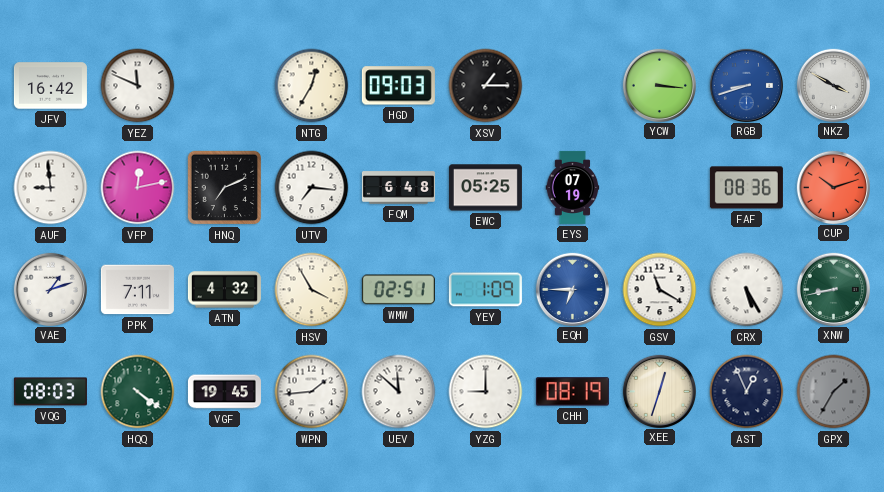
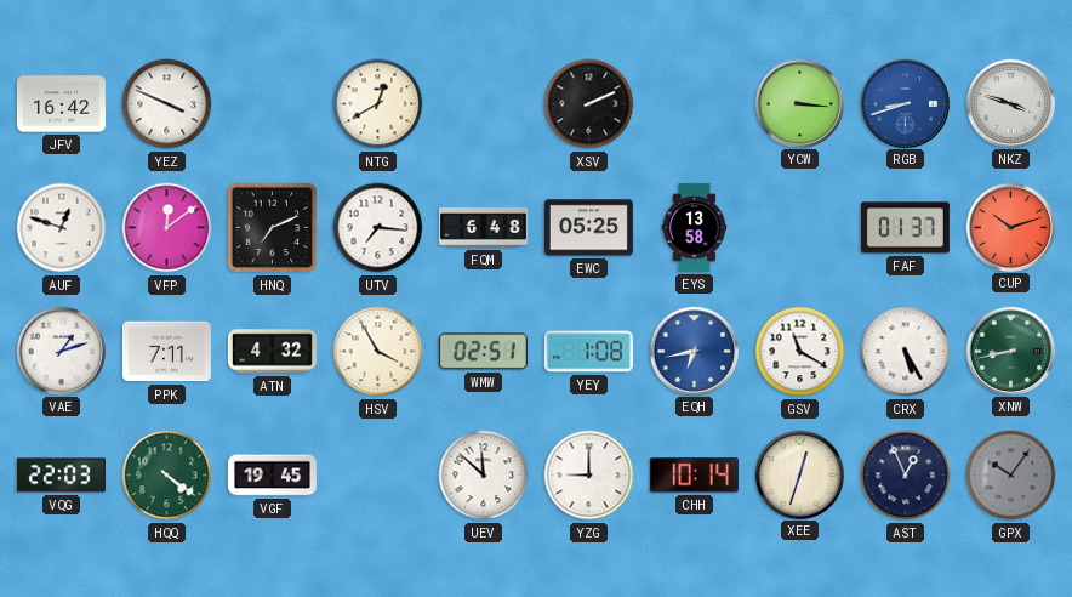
YEZ: 11:49 -> 3:49 (167, 104)
NTG: 12:35 -> 12:40 (378, 104)
HGD: 09:03 -> none (398, 86)
XSV: 1:15 -> 2:11 (589, 104)
NKZ: 3:50 -> 3:48 (1010, 103)
AUF: 8:59 -> 12:48 (62, 228)
VFP: 12:13 -> 12:09 (167, 228)
EYS: 07:19 -> 13:58 (695, 227)
FAF: 08:36 -> 01:37 (905, 228)
YEY: 1:09 -> 1:08 (588, 352)
EQH: 6:45 -> 6:43 (694, 351)
VQG: 08:03 -> 22:03 (61, 476)
WPN: 1:44 -> none (312, 392)
CHH: 08:19 -> 10:14 (694, 476)
GPX: 1:35 -> 10:06 (1011, 476)
